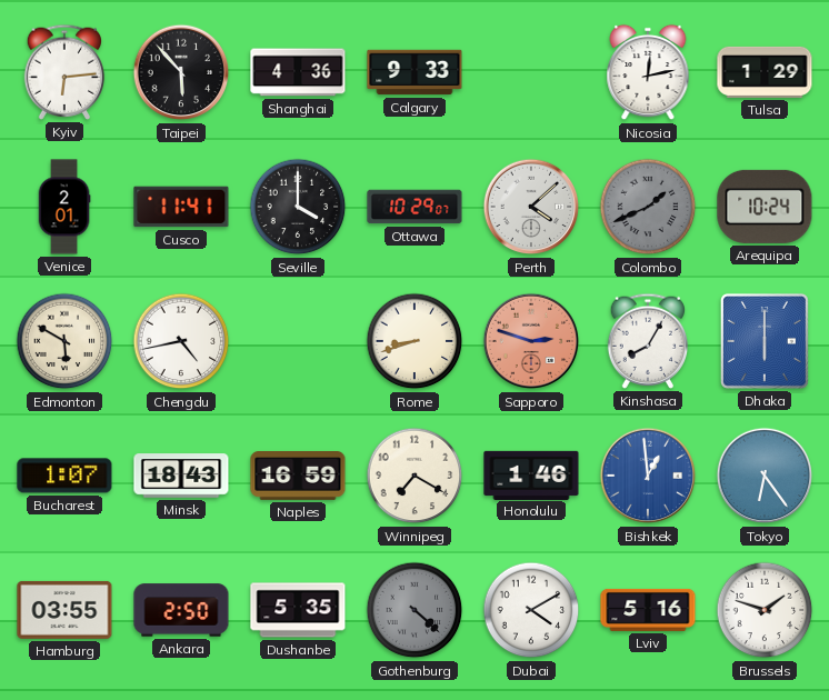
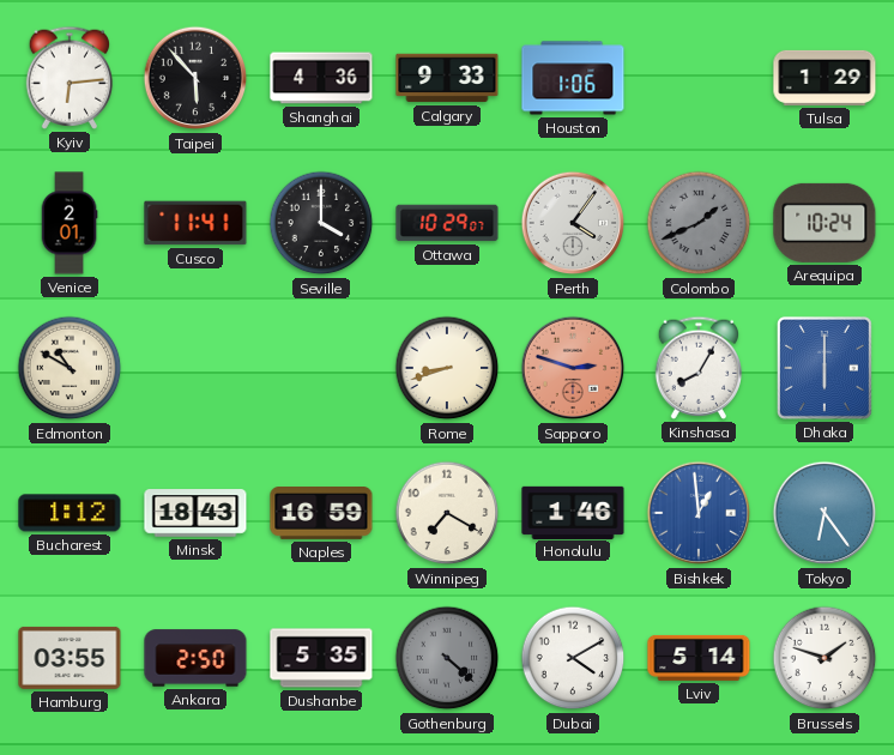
Houston: none -> 1:06 (573, 78)
Nicosia: 12:13 -> none (648, 72)
Perth: 4:08 -> 4:06 (573, 223)
Edmonton: 5:50 -> 10:50 (70, 368)
Chengdu: 4:43 -> none (181, 341)
Bucharest: 1:07 -> 1:12 (70, 513)
Lviv: 5:16 -> 5:14 (699, 658)
